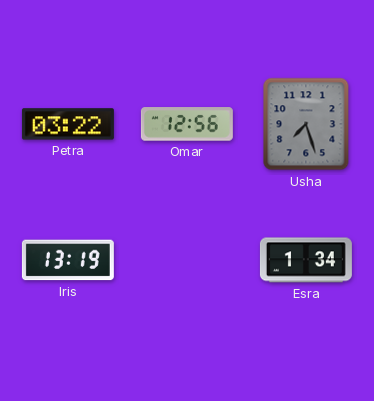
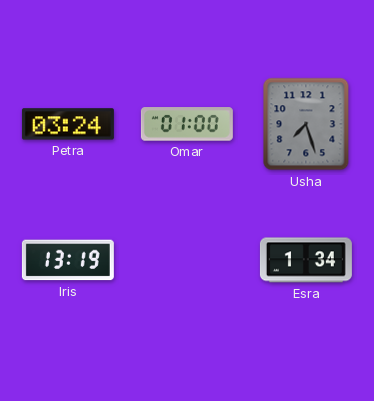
Petra: 03:22 -> 03:24 (68, 124)
Omar: 12:56 -> 01:00 (187, 124)
